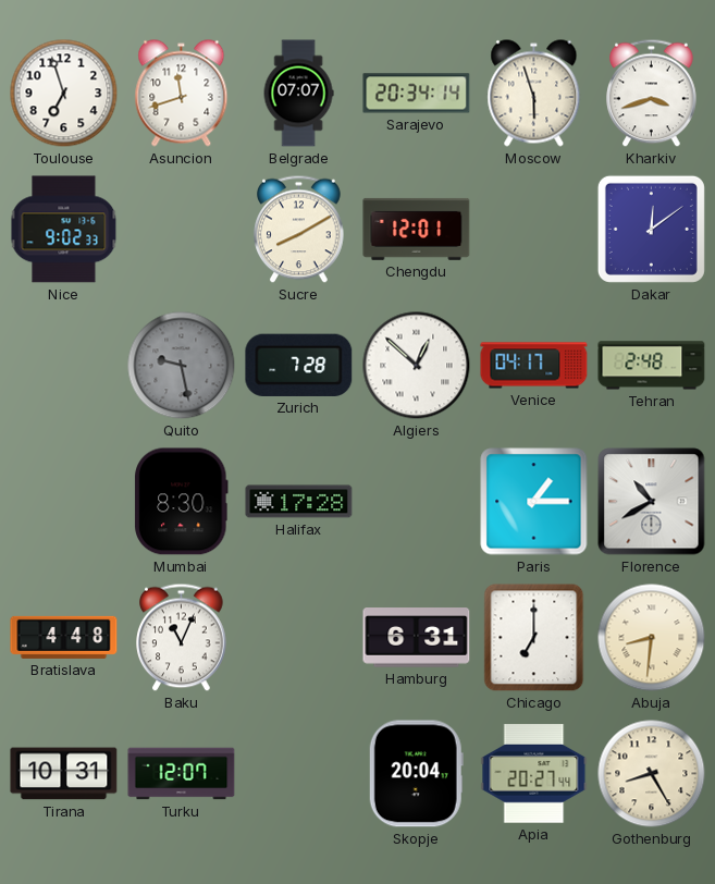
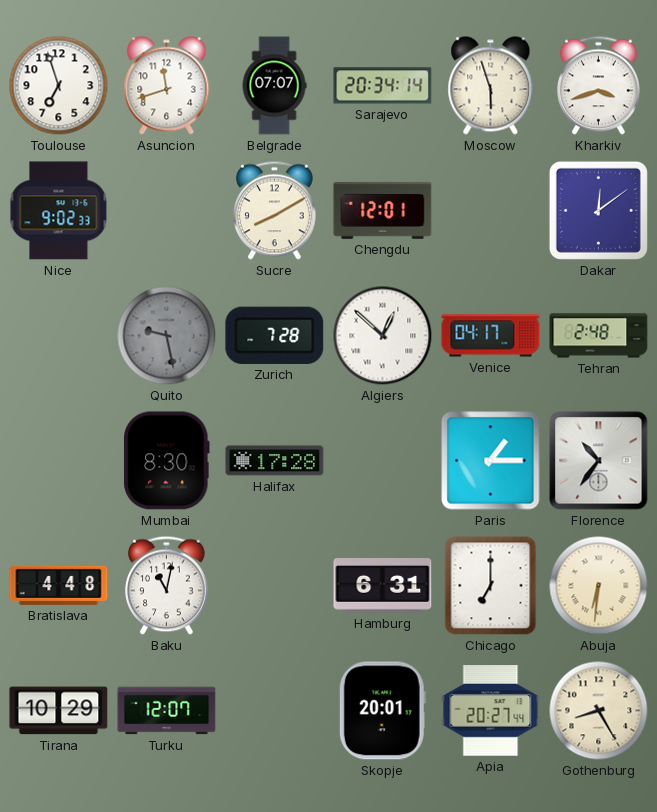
Florence: 10:40 -> 10:36 (599, 461)
Baku: 11:04 -> 11:02 (167, 586)
Abuja: 8:31 -> 6:31 (599, 586)
Tirana: 10:31 -> 10:29 (59, 711)
Skopje: 20:04 -> 20:01 (382, 711)
